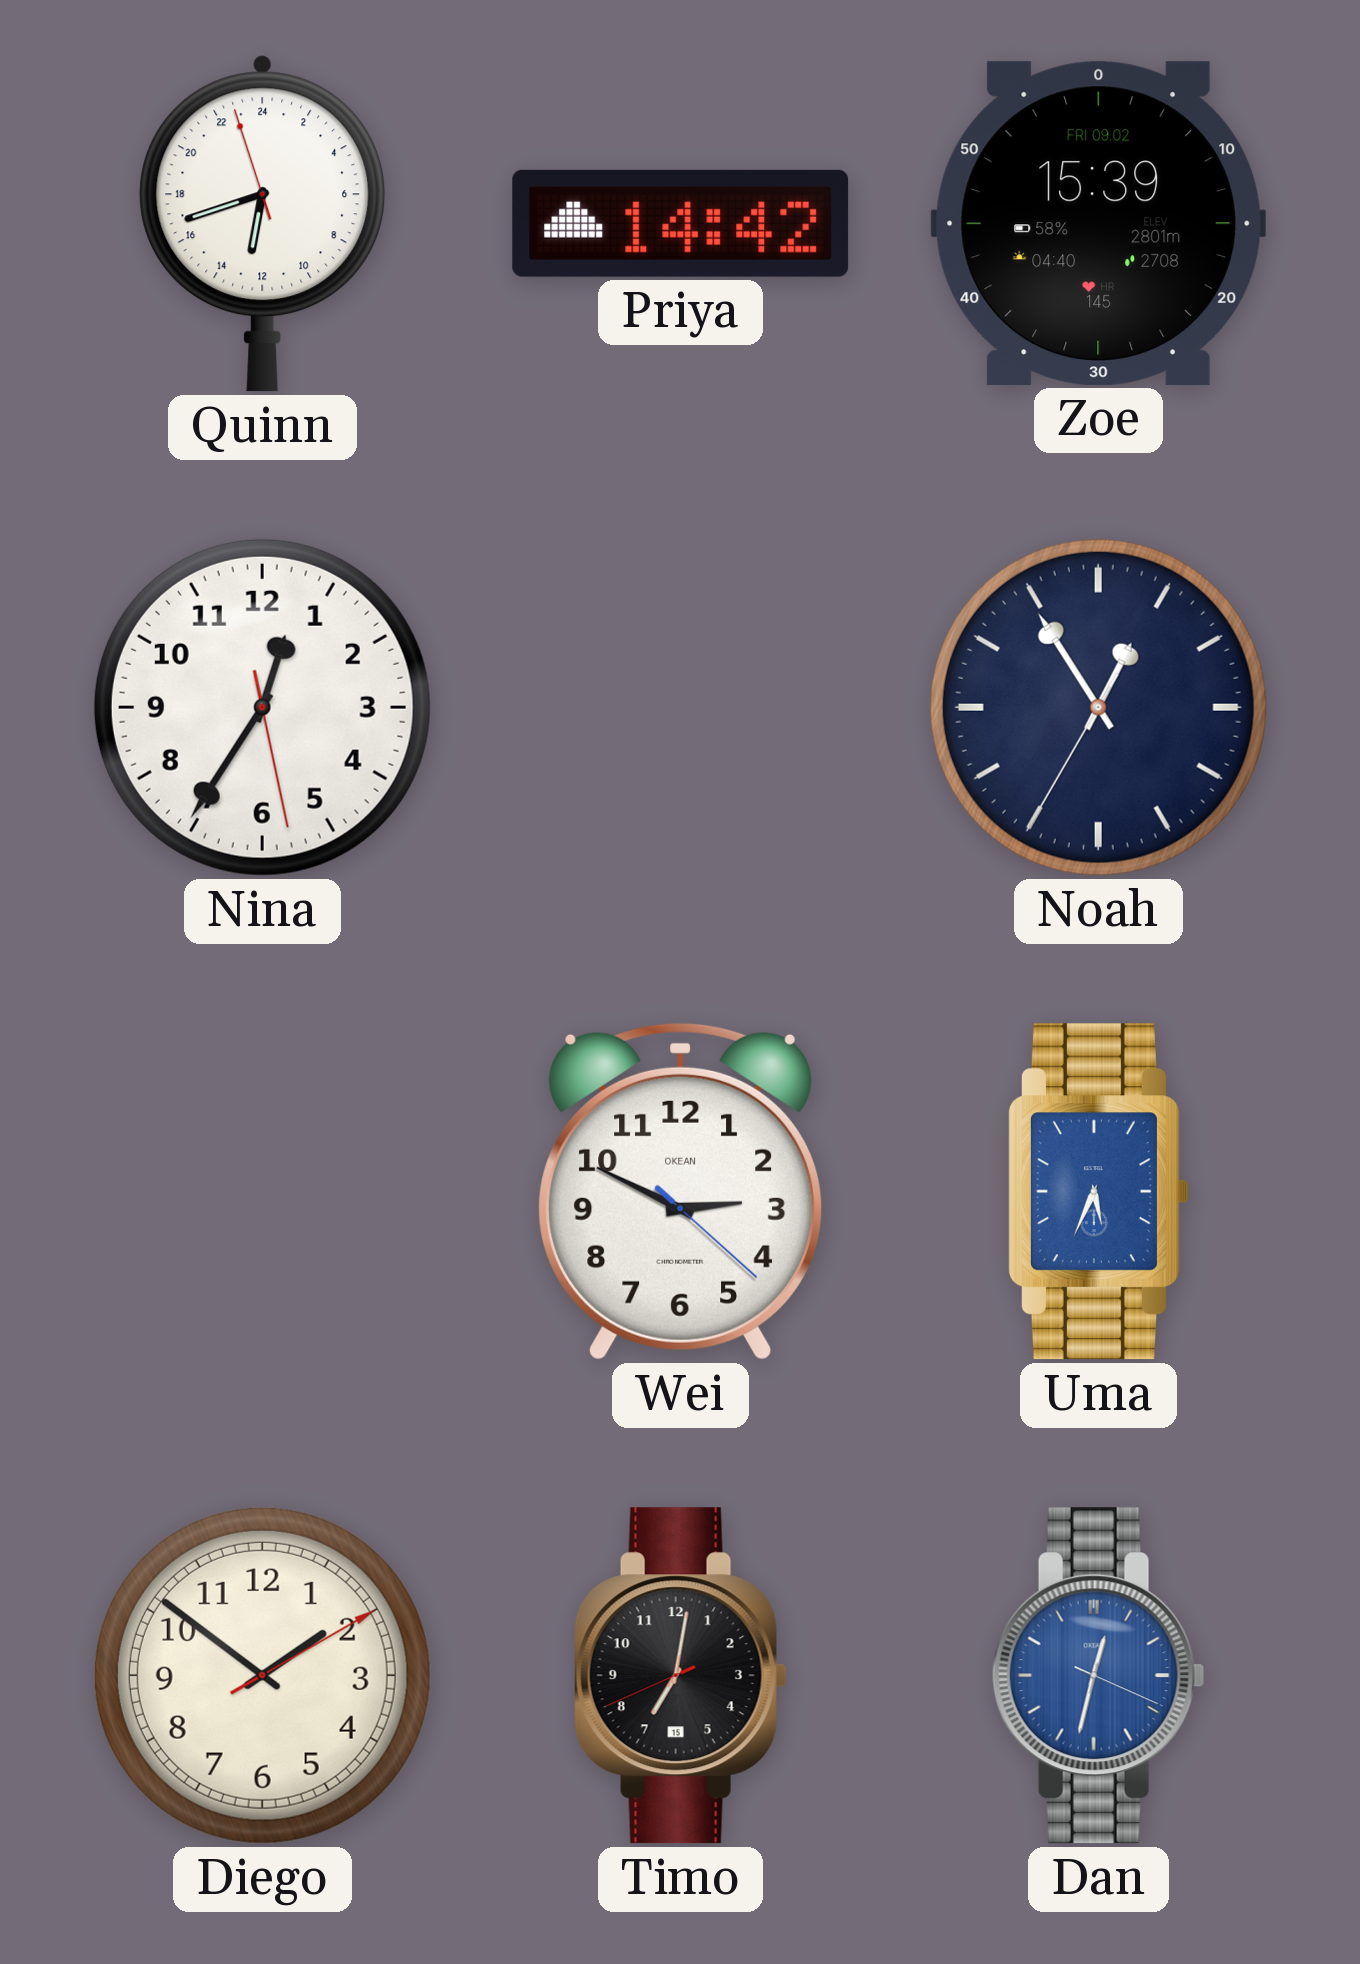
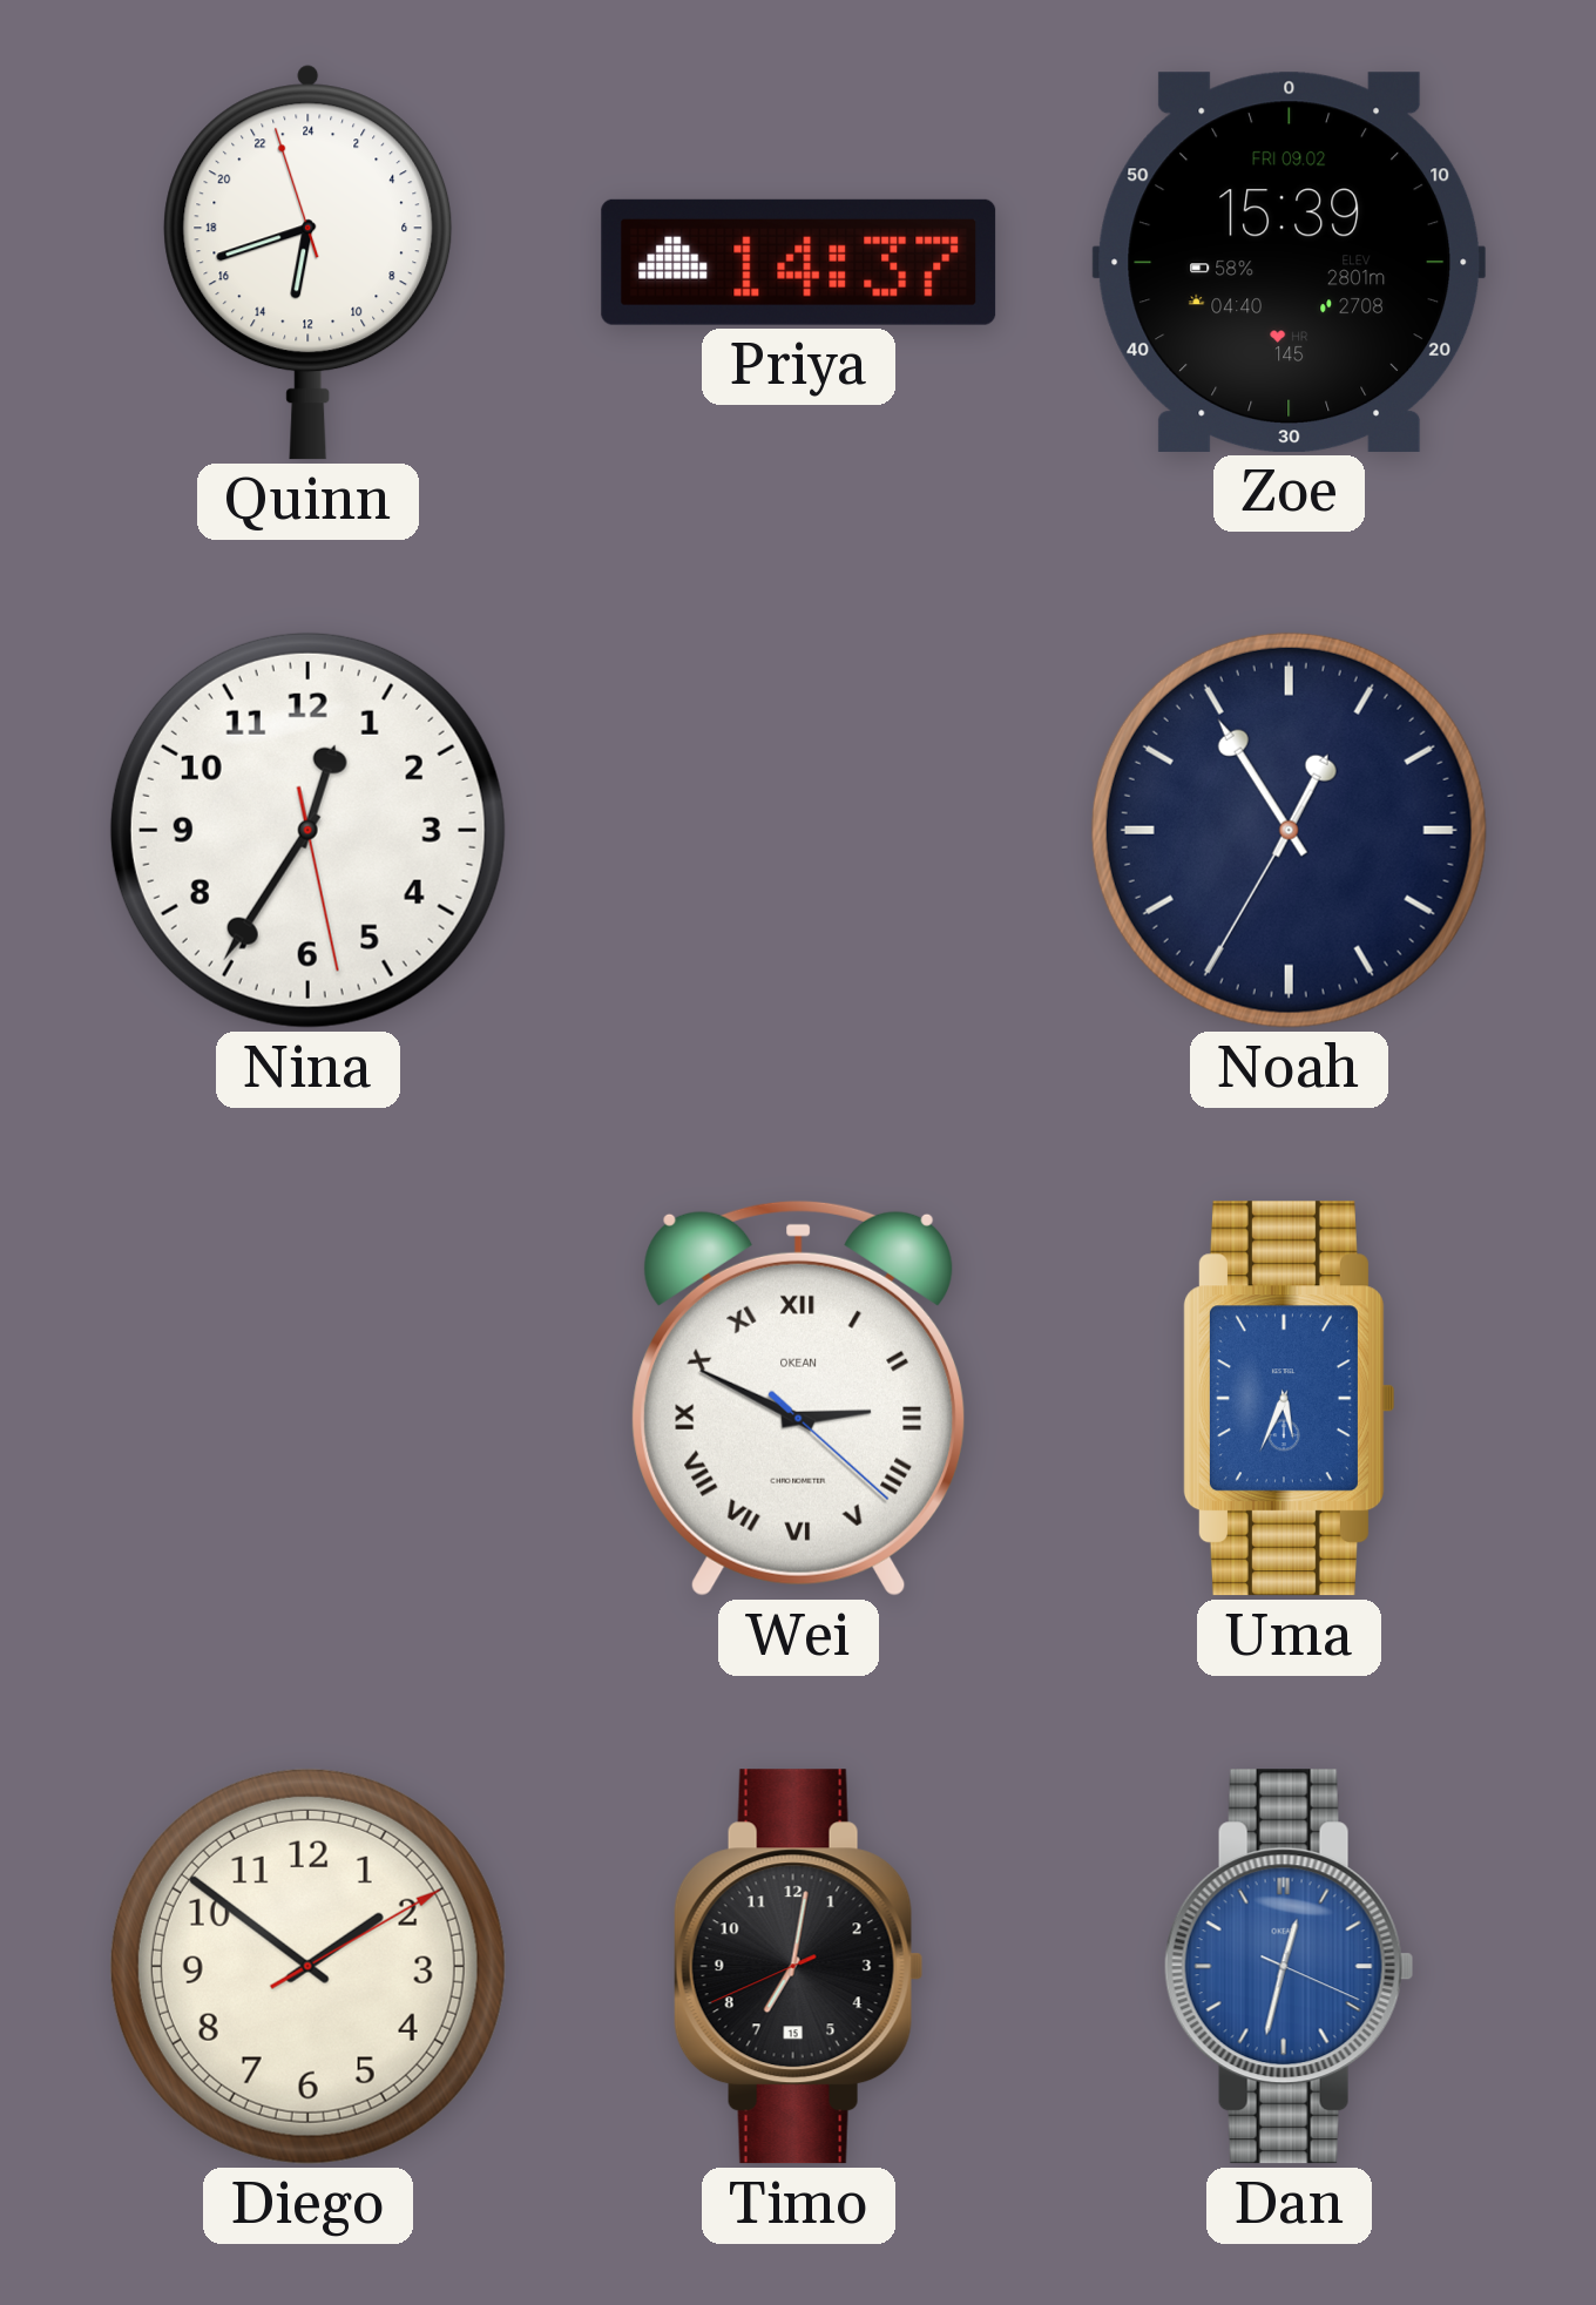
Priya: 14:42 -> 14:37 (799, 262)
Wei numerals: Arabic -> Roman (798, 1398)
